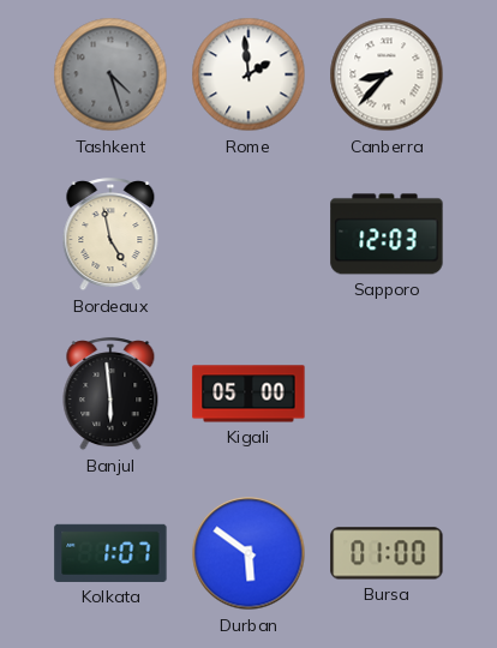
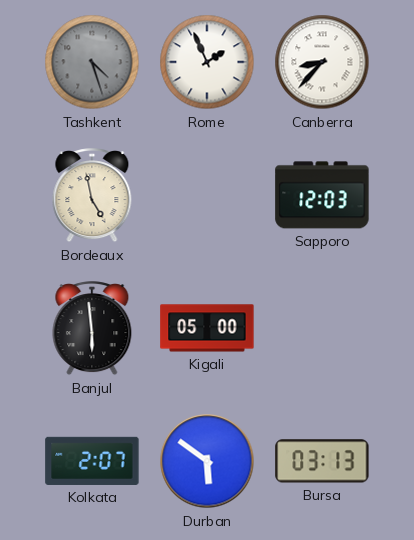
Rome: 1:59 -> 1:56 (207, 62)
Kolkata: 1:07 -> 2:07 (92, 461)
Bursa: 01:00 -> 03:13 (322, 461)
